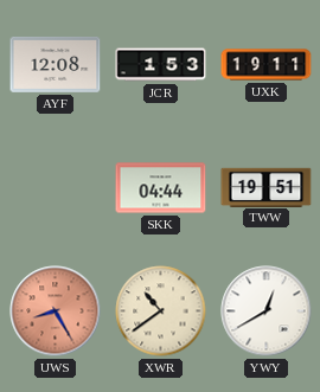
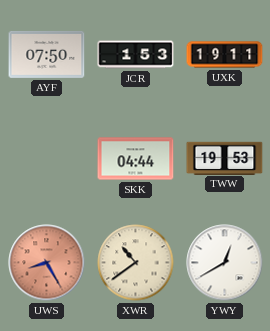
AYF: 12:08 -> 07:50 (47, 54)
TWW: 19:51 -> 19:53 (225, 158)
